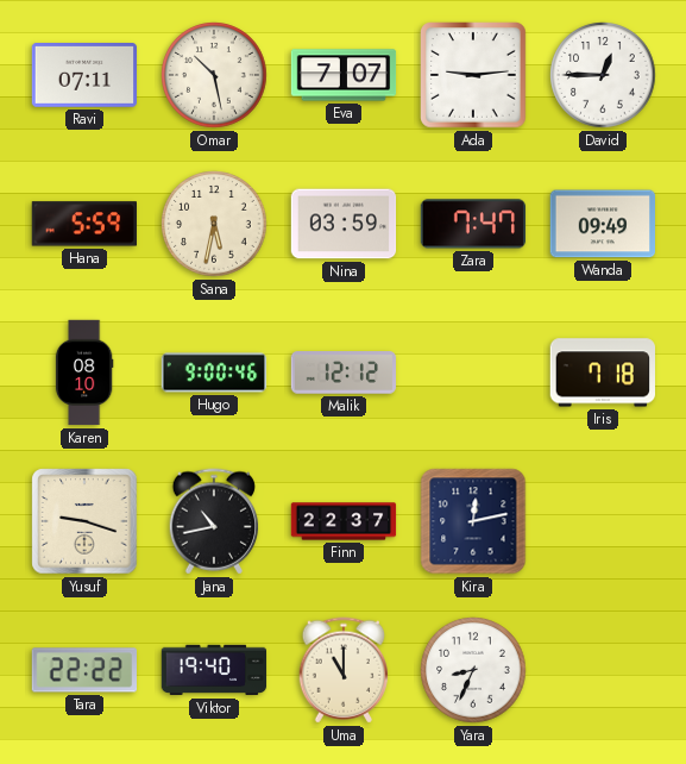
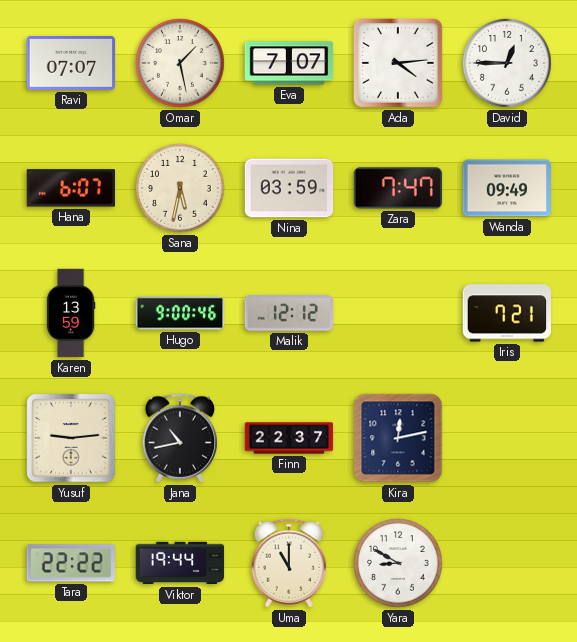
Ravi: 07:11 -> 07:07 (71, 64)
Omar: 10:28 -> 1:28 (180, 63)
Ada: 9:14 -> 4:14 (399, 64)
Hana: 5:59 -> 6:07 (70, 188)
Karen: 08:10 -> 13:59 (71, 313)
Iris: 7:18 -> 7:21 (506, 313)
Yusuf: 9:18 -> 9:14 (71, 438)
Viktor: 19:40 -> 19:44 (180, 563)
Yara: 8:34 -> 8:50 (398, 563)
